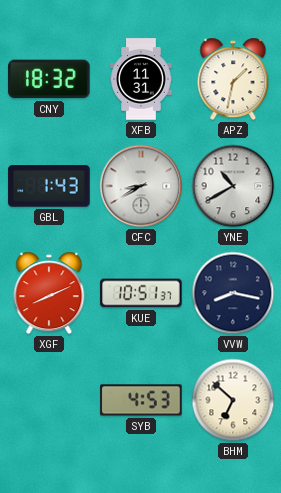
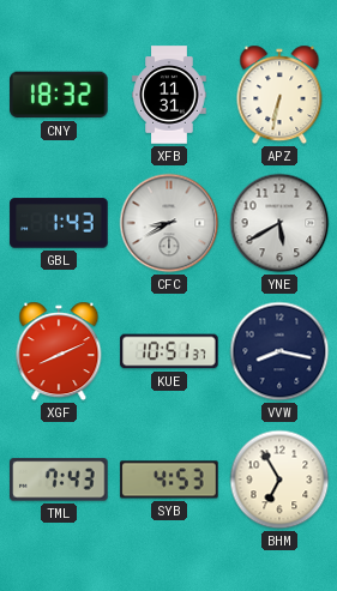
APZ: 1:32 -> 6:32 (279, 95)
YNE: 10:40 -> 5:40 (279, 223)
TML: none -> 7:43 (59, 480)
BHM: 6:52 -> 6:55 (279, 480)
